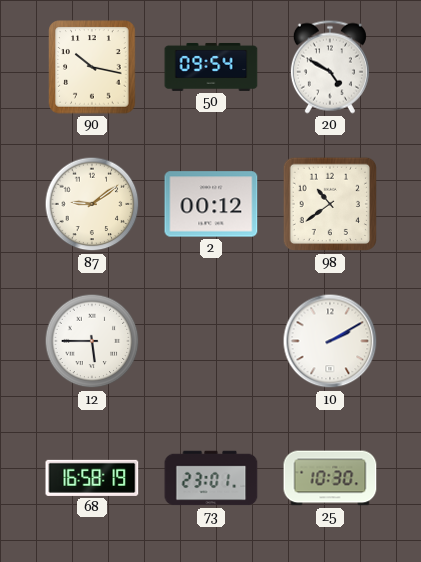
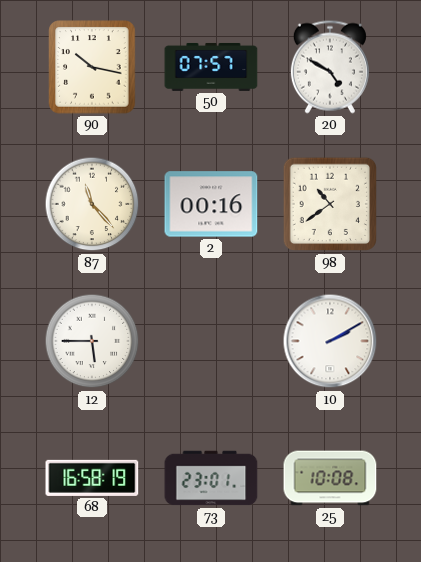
50: 09:54 -> 07:57 (211, 67)
87: 9:09 -> 11:23 (92, 204)
2: 00:12 -> 00:16 (211, 204)
25: 10:30 -> 10:08 (330, 478)
